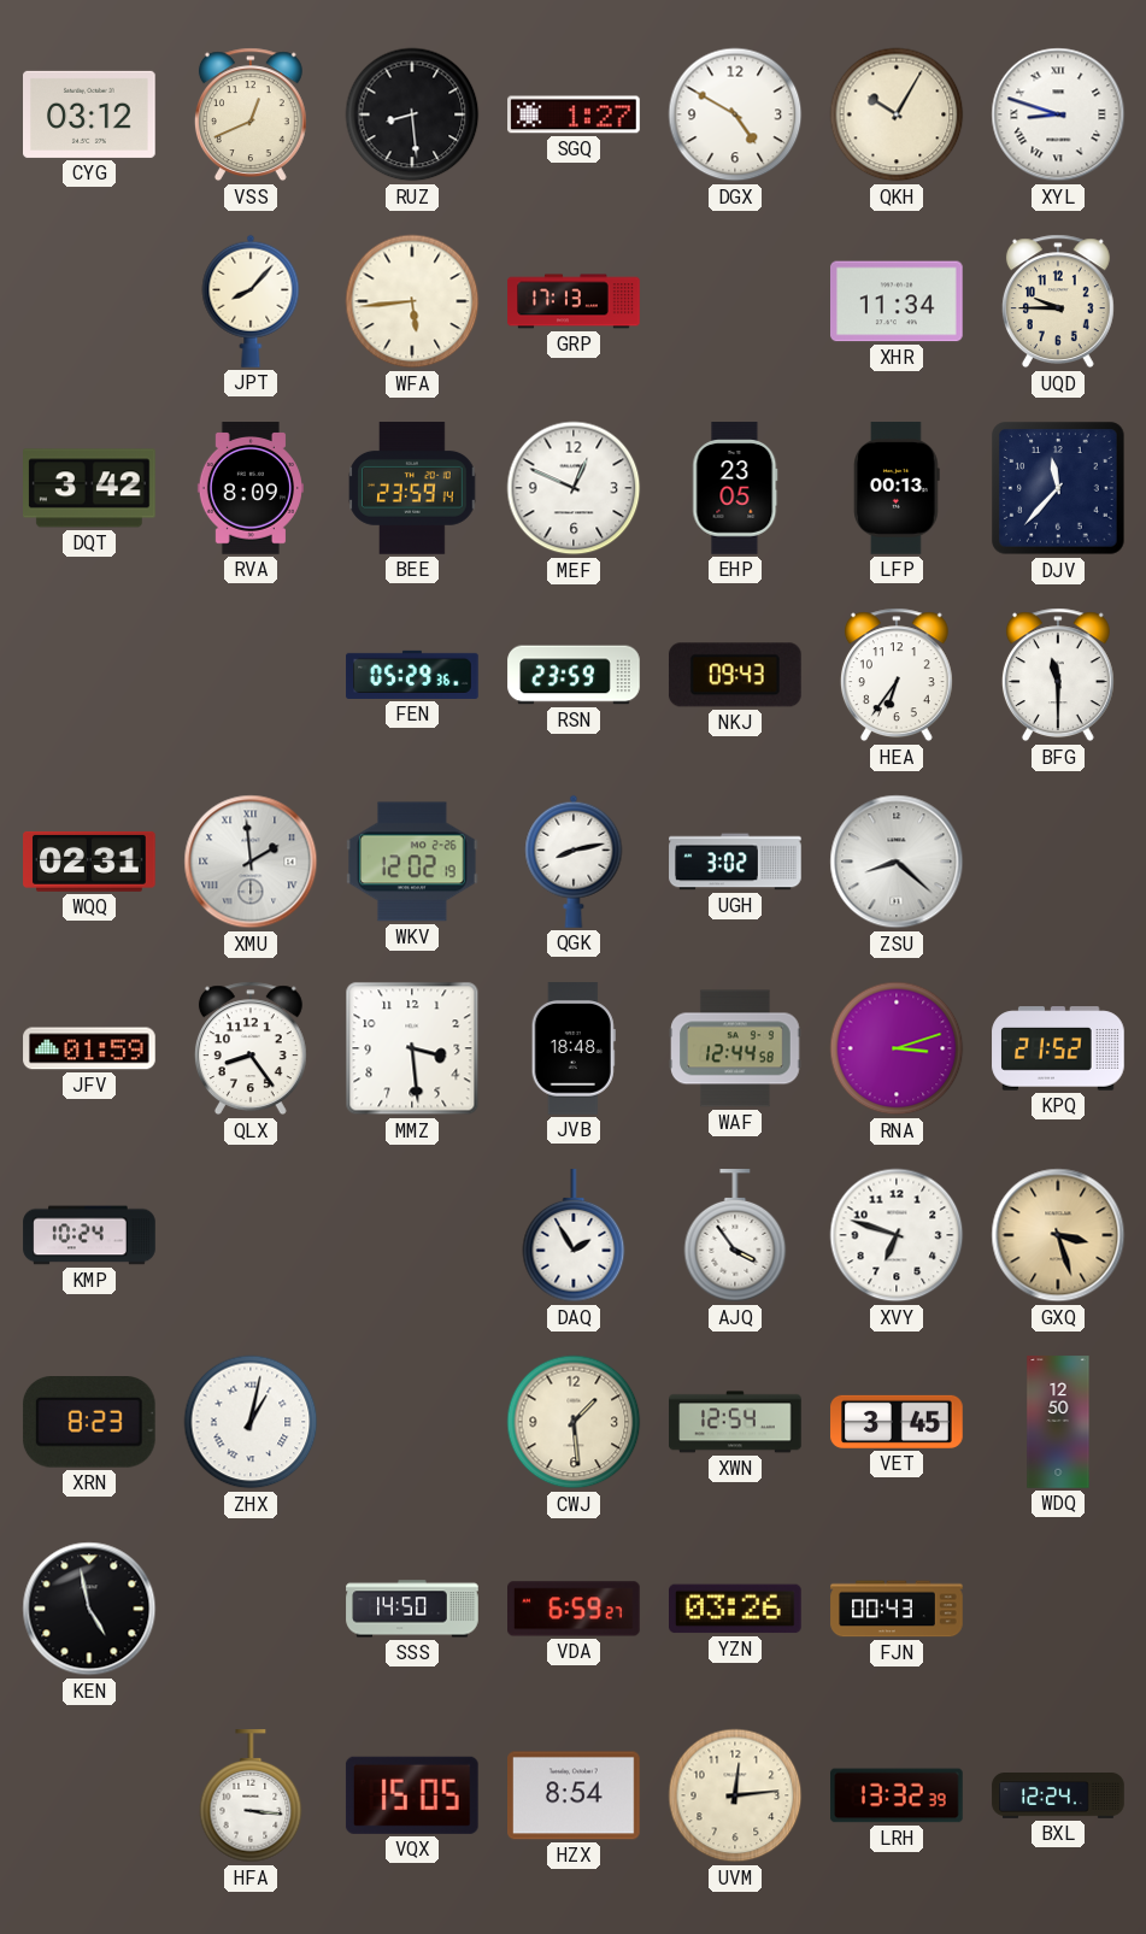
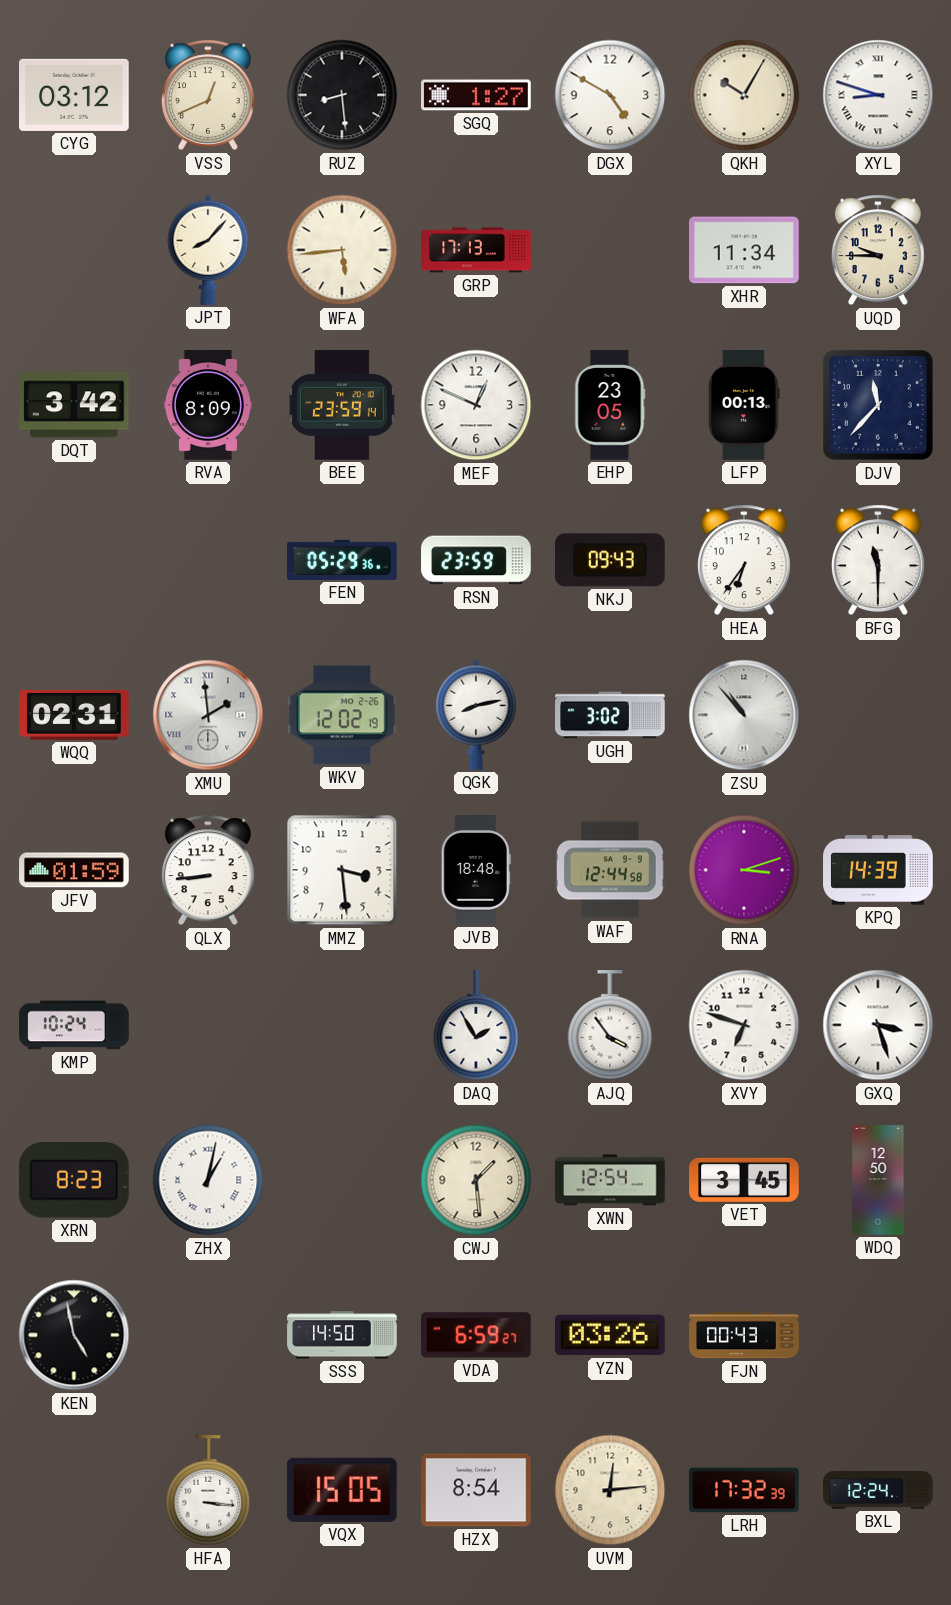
ZSU: 8:22 -> 10:53 (744, 715)
QLX: 8:24 -> 8:44 (208, 870)
KPQ: 21:52 -> 14:39 (878, 870)
GXQ dial: champagne -> white (878, 1025)
LRH: 13:32 -> 17:32 (744, 1490)
